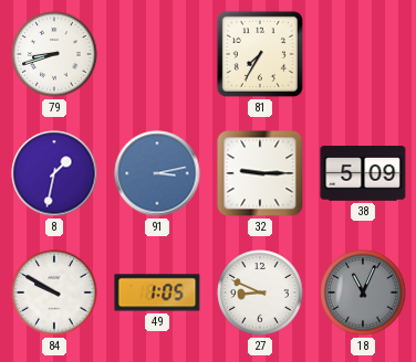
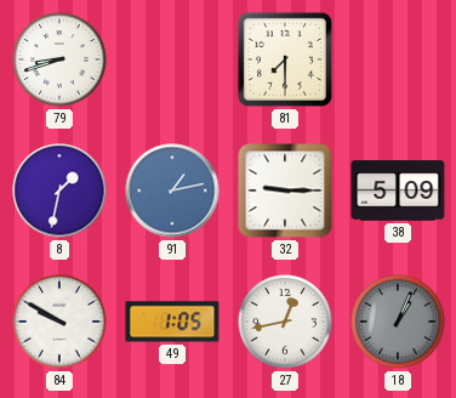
81: 7:35 -> 7:30 (285, 59)
91: 3:13 -> 1:13 (172, 191)
27: 8:49 -> 12:43 (285, 322)
18: 11:04 -> 1:04 (398, 322)
